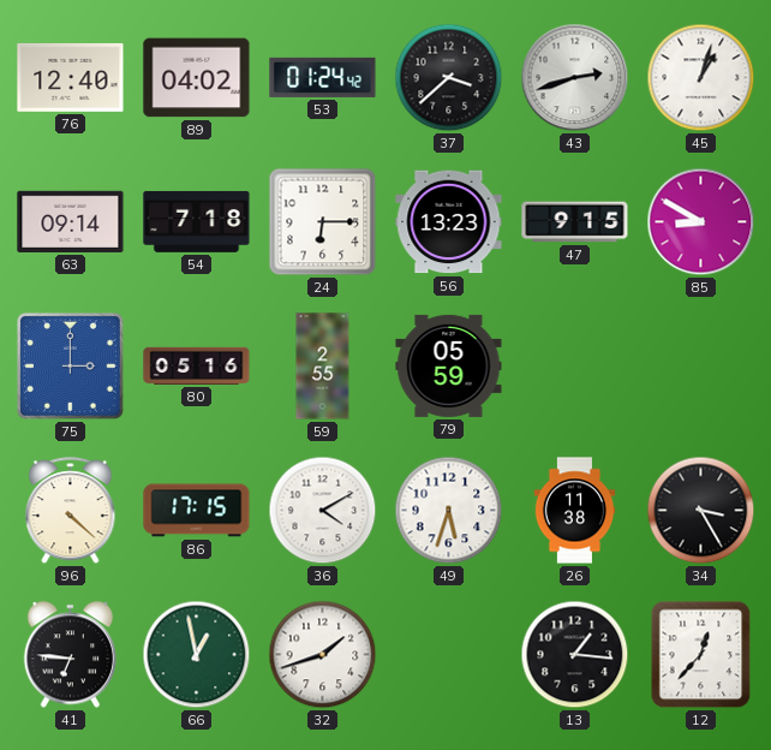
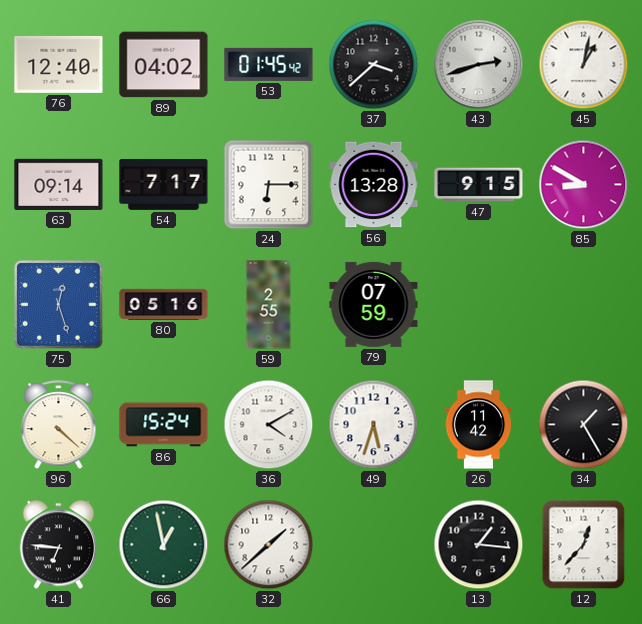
53: 01:24 -> 01:45 (269, 64)
45: 1:03 -> 1:02 (584, 65)
54: 7:18 -> 7:17 (164, 184)
56: 13:23 -> 13:28 (374, 185)
75: 3:00 -> 12:27 (59, 305)
79: 05:59 -> 07:59 (374, 304)
86: 17:15 -> 15:24 (164, 425)
26: 11:38 -> 11:42 (479, 425)
34: 3:25 -> 1:25 (584, 425)
32: 1:42 -> 1:38 (269, 545)
